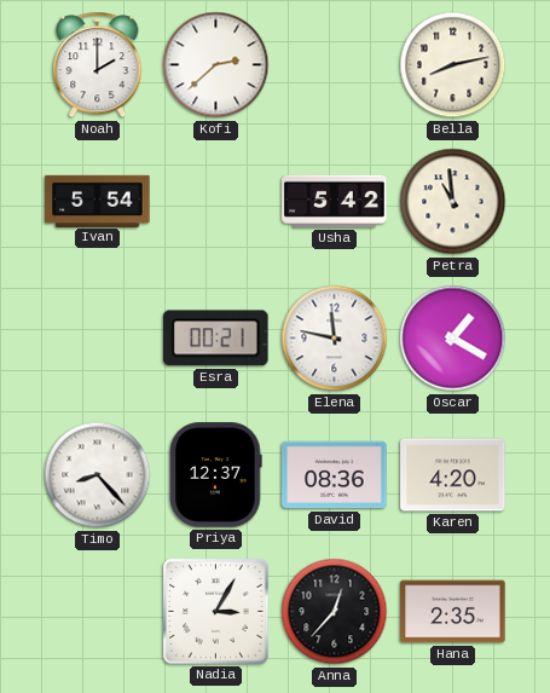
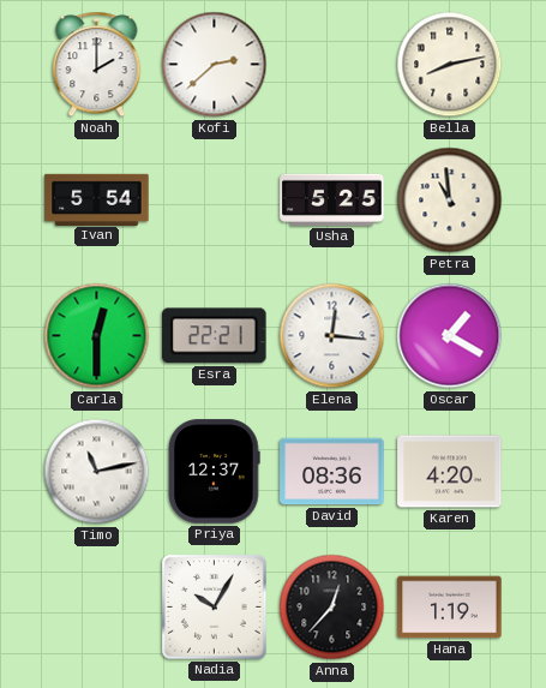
Usha: 5:42 -> 5:25 (332, 199)
Carla: none -> 12:30 (97, 336)
Esra: 00:21 -> 22:21 (215, 336)
Elena: 11:47 -> 12:16 (332, 336)
Timo: 8:23 -> 11:13 (97, 472)
Nadia: 3:05 -> 10:05 (215, 608)
Hana: 2:35 -> 1:19 (450, 608)
